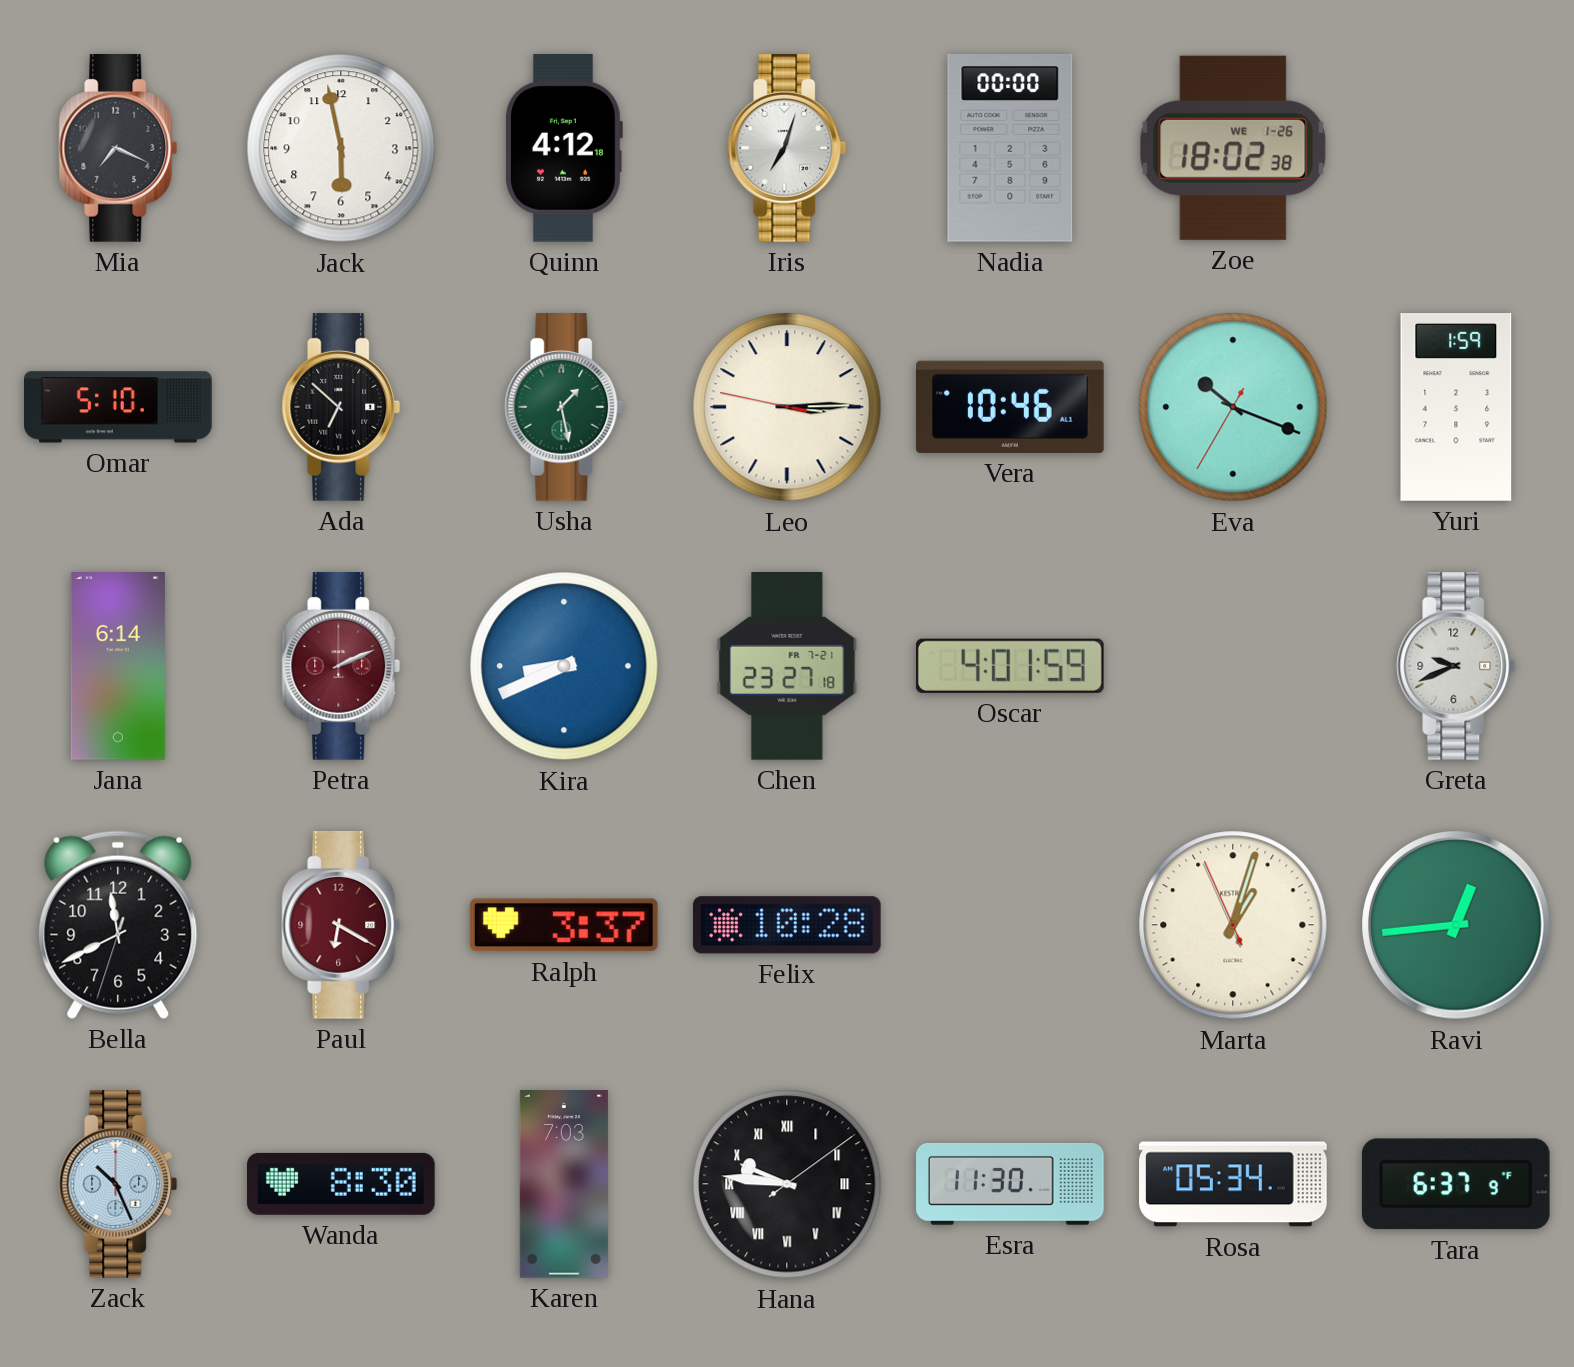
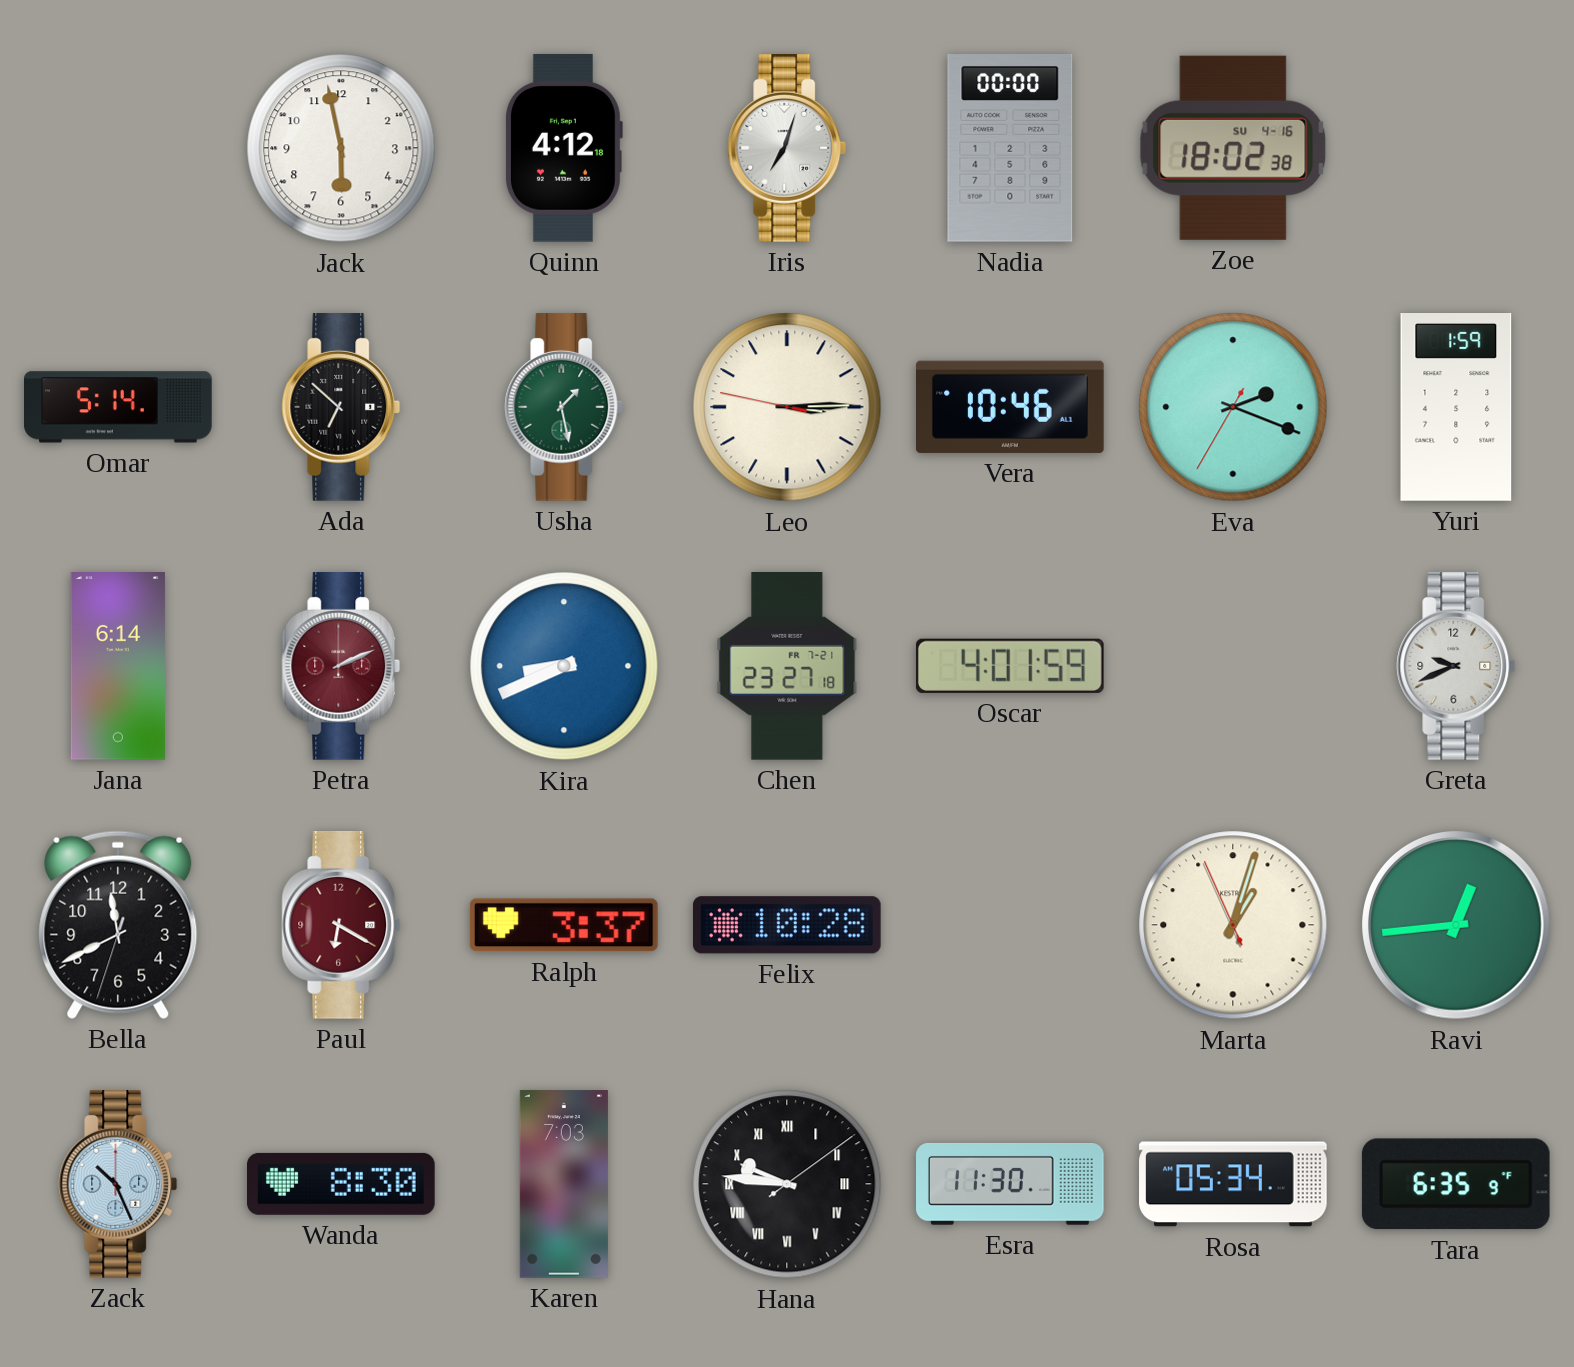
Mia: 7:19 -> none (118, 149)
Zoe date: WE 1-26 -> SU 4-16 (1233, 148)
Omar: 5:10 -> 5:14 (119, 407)
Eva: 10:18 -> 2:18 (1233, 407)
Tara: 6:37 -> 6:35 (1456, 1184)
